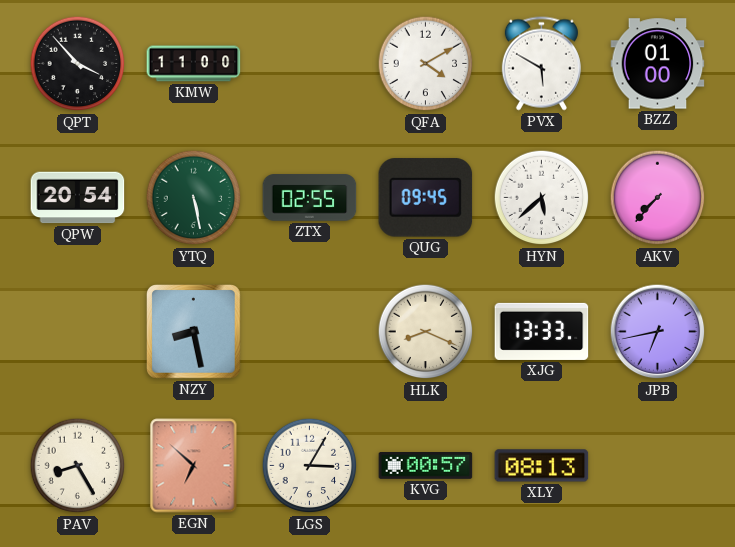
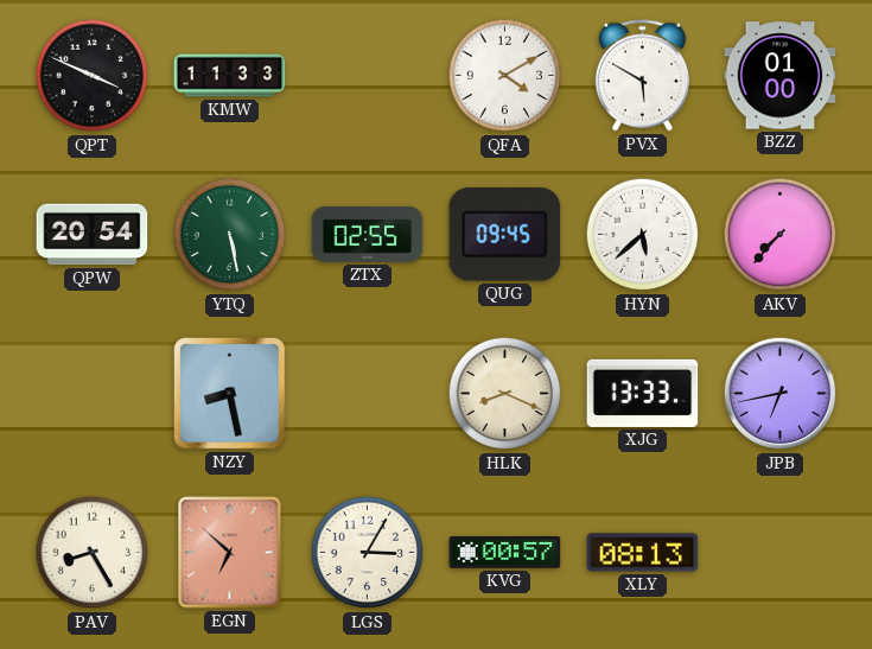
QPT: 3:53 -> 3:49 (93, 76)
KMW: 11:00 -> 11:33 (230, 76)
